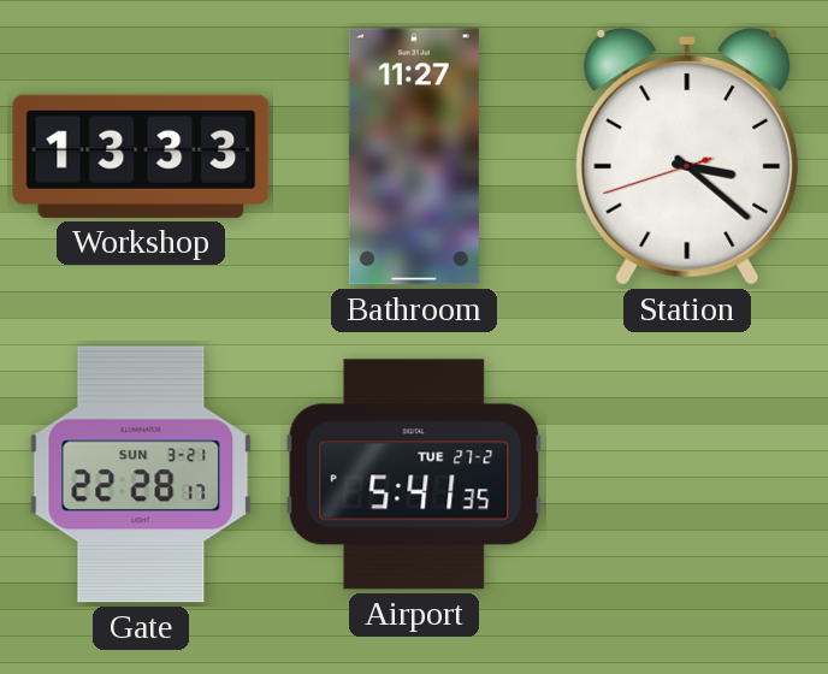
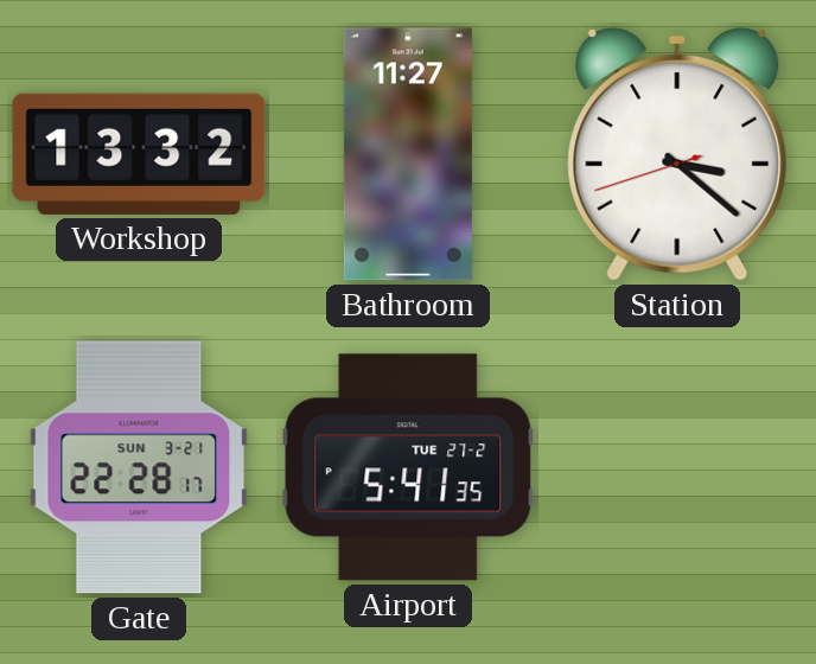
Workshop: 13:33 -> 13:32 (139, 154)
